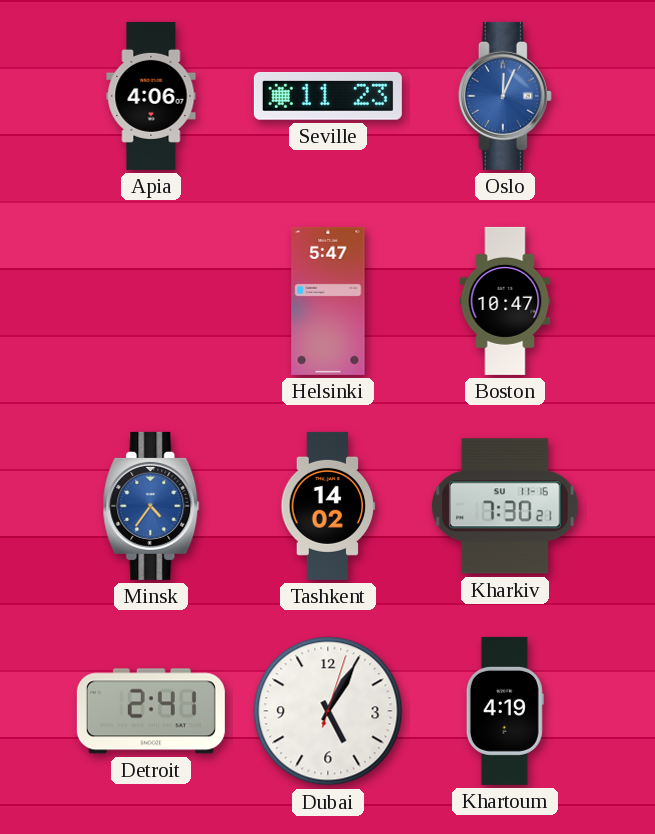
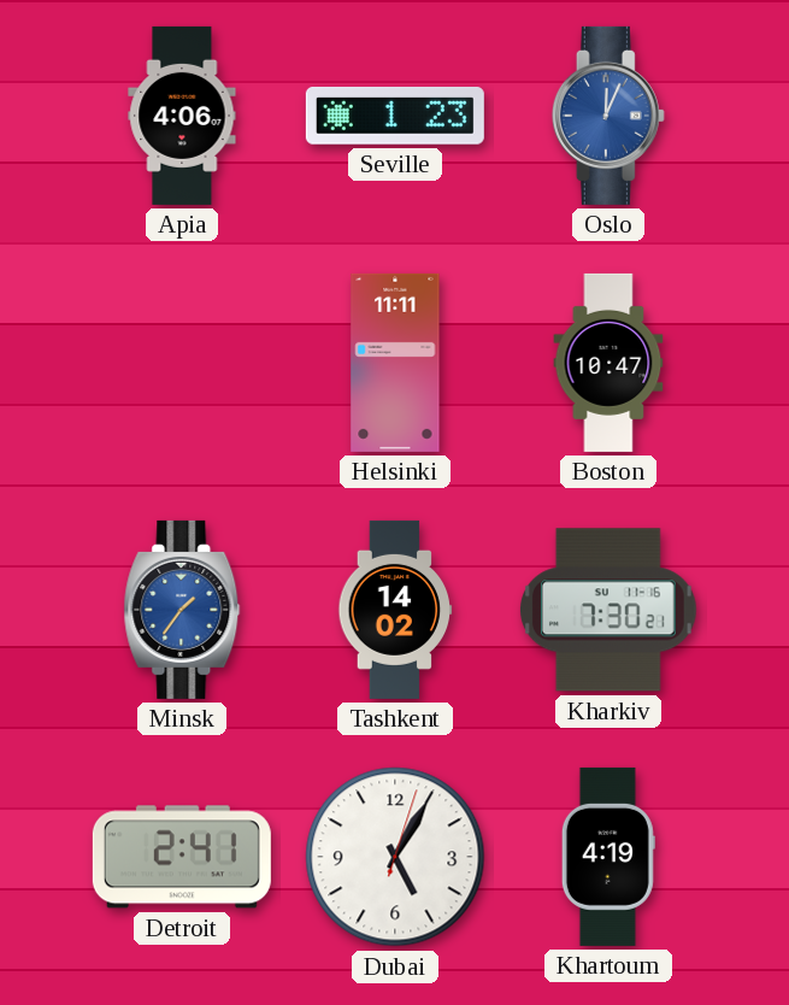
Seville: 11:23 -> 1:23 (395, 117)
Helsinki: 5:47 -> 11:11 (395, 363)
Minsk: 4:36 -> 1:36 (182, 610)
